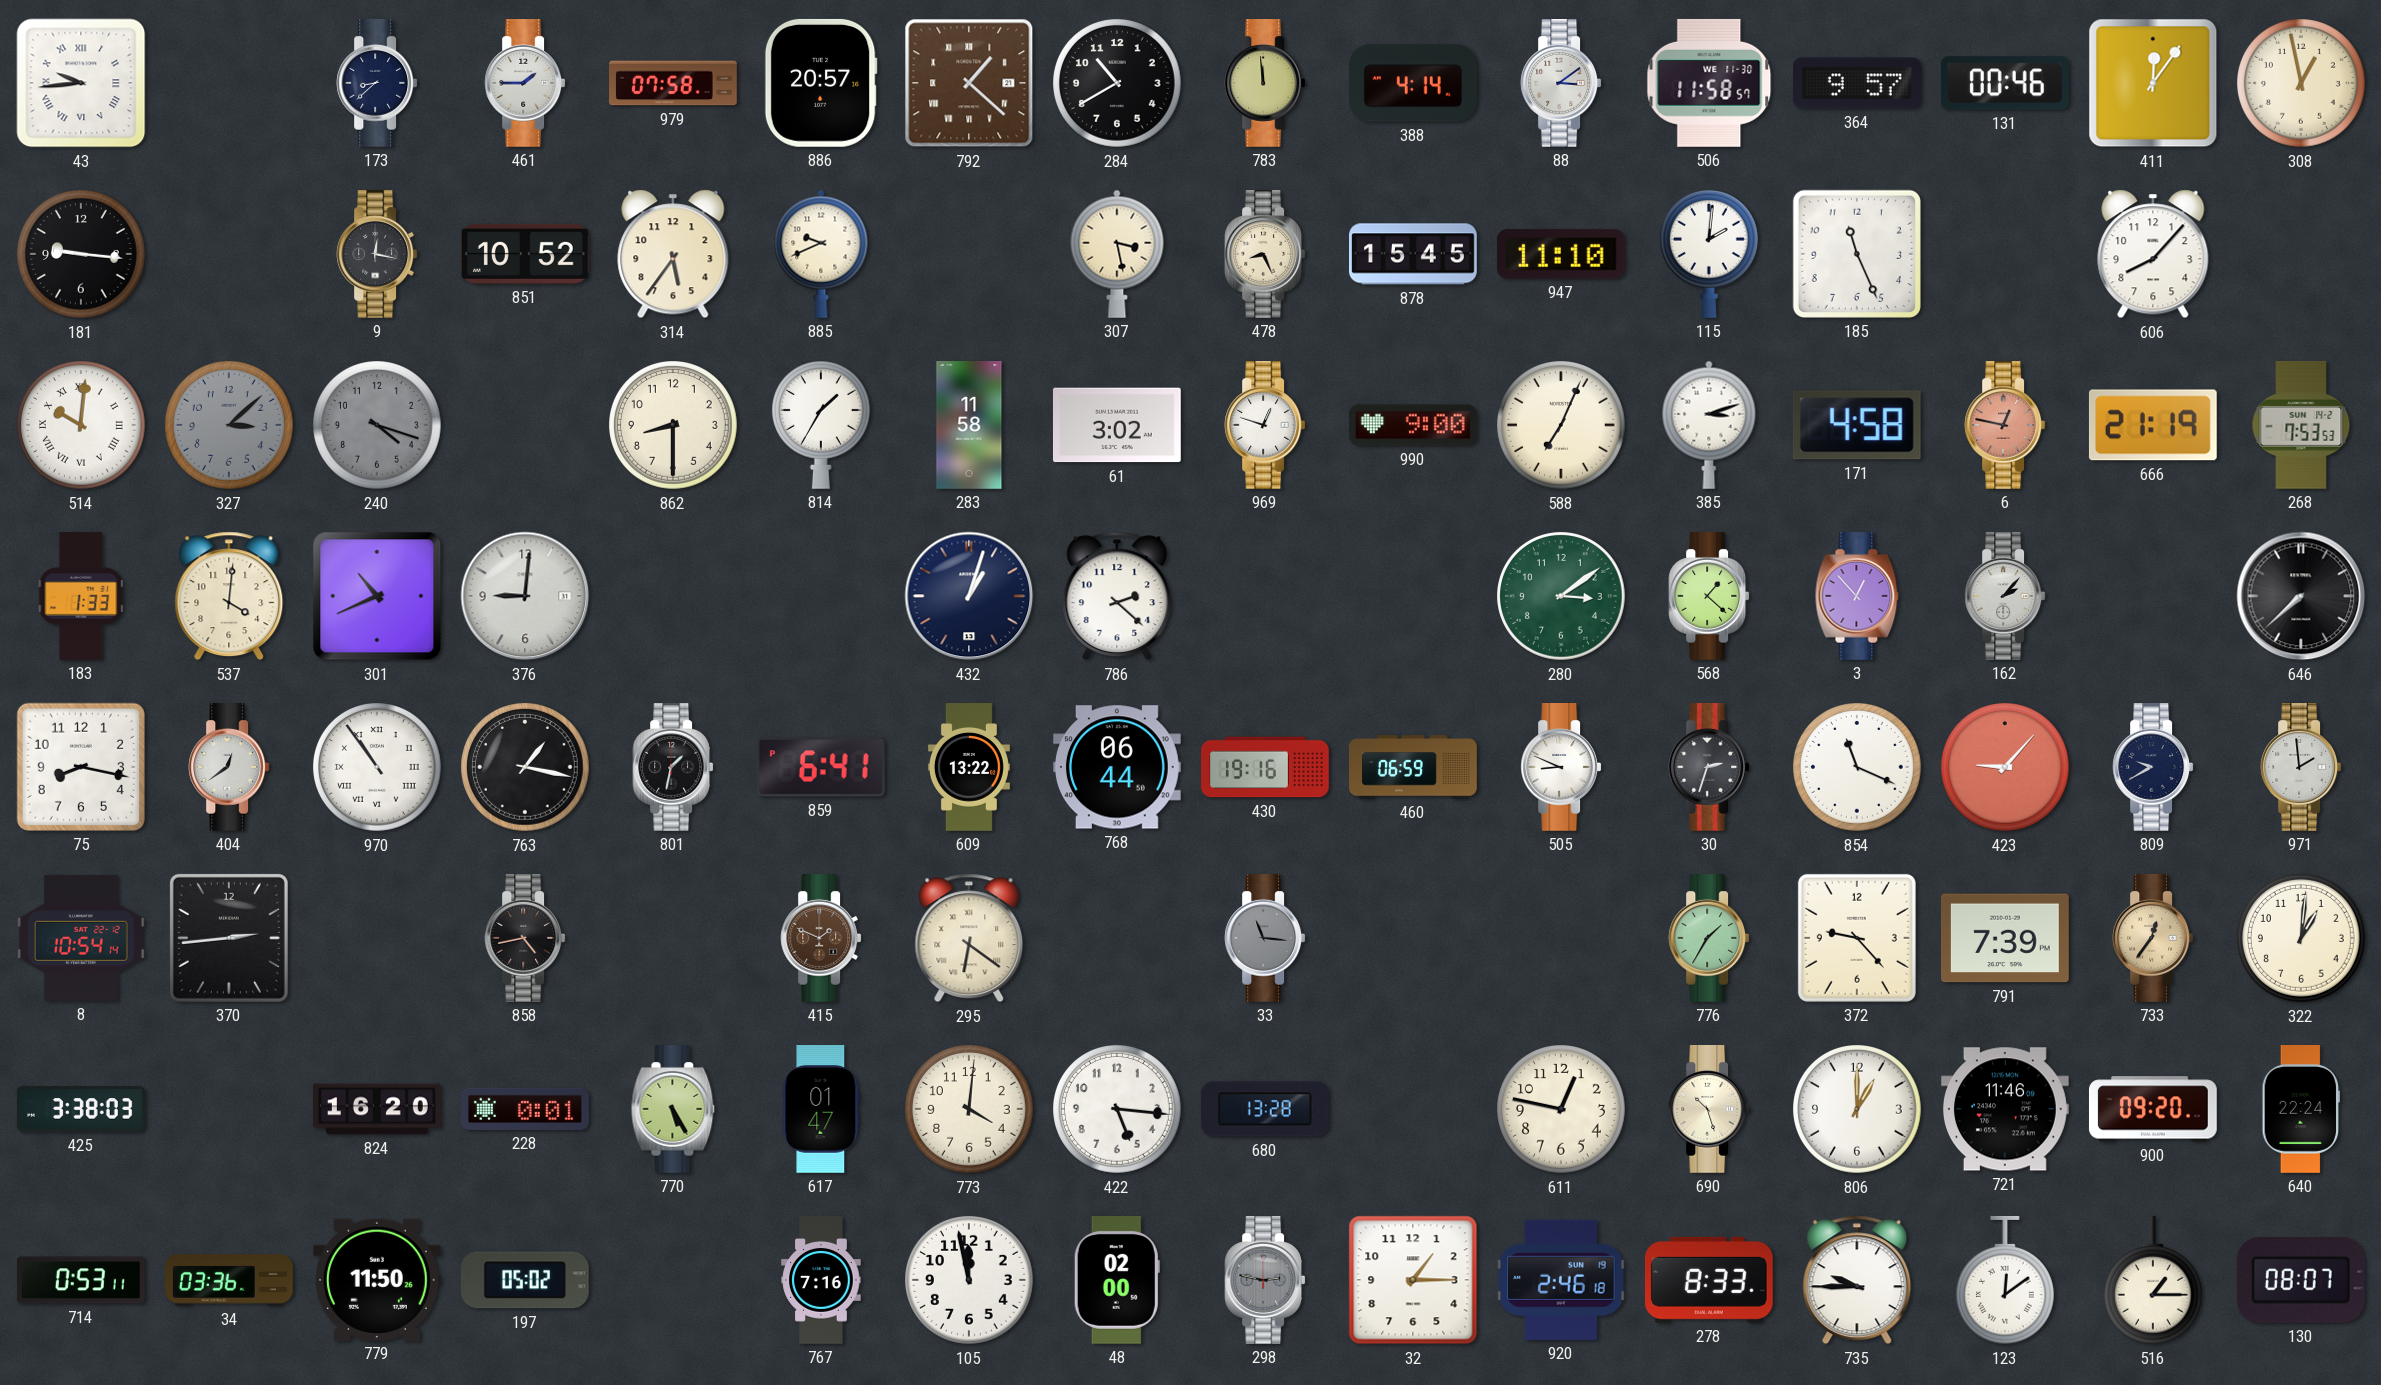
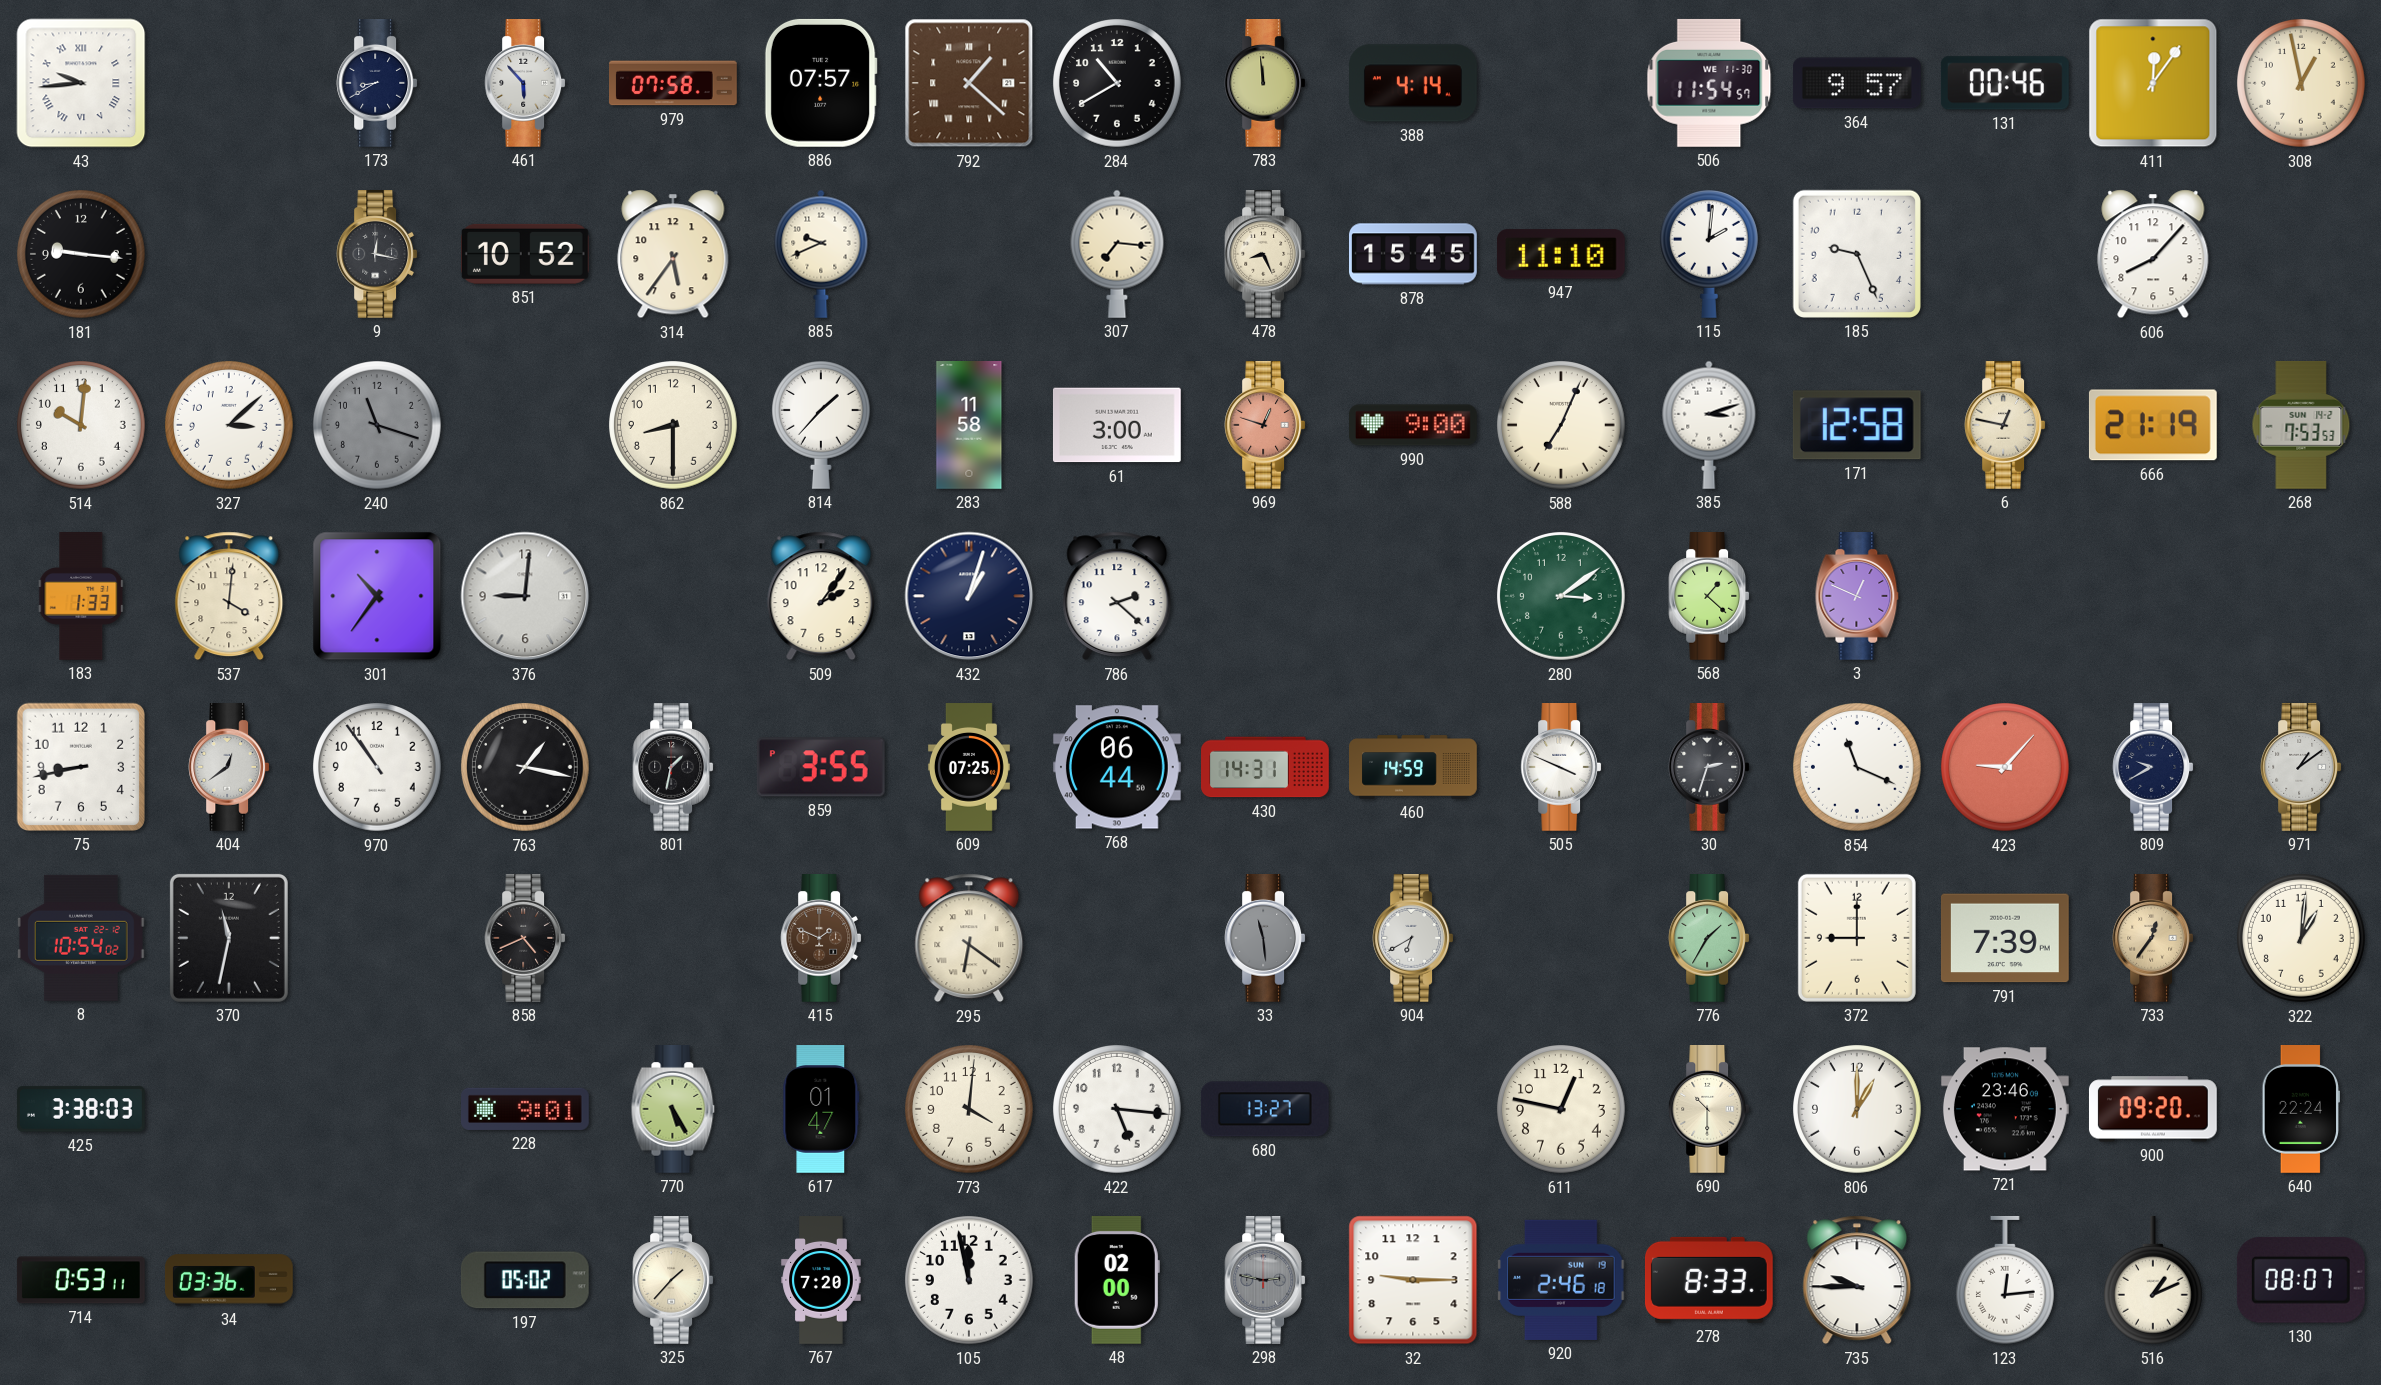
173: 8:38 -> 8:40 (377, 84)
461: 1:45 -> 5:53 (525, 84)
886: 20:57 -> 07:57 (821, 83)
88: 3:09 -> none (1561, 84)
506: 11:58 -> 11:54 (1709, 83)
307: 3:28 -> 7:16 (1117, 254)
185: 11:26 -> 9:26 (1857, 254)
514 numerals: Roman -> Arabic (82, 426)
327 dial: grey -> white (230, 426)
240: 4:18 -> 11:18 (378, 426)
814: 1:35 -> 1:37 (821, 425)
61: 3:02 -> 3:00 (1117, 425)
969 dial: white -> salmon (1265, 426)
171: 4:58 -> 12:58 (1857, 425)
6 dial: salmon -> cream (2005, 426)
301: 10:41 -> 10:36 (377, 596)
509: none -> 2:06 (821, 596)
3: 12:53 -> 12:49 (1857, 597)
162: 2:07 -> none (2005, 597)
646: 7:38 -> none (2301, 596)
75: 8:17 -> 8:43 (81, 767)
970 numerals: Roman -> Arabic (378, 768)
859: 6:41 -> 3:55 (821, 767)
609: 13:22 -> 07:25 (969, 767)
430: 19:16 -> 14:31 (1266, 767)
460: 06:59 -> 14:59 (1414, 767)
505: 8:49 -> 3:49 (1561, 768)
971: 1:59 -> 1:09 (2301, 768)
8: 10:54:14 -> 10:54:02 (81, 938)
370: 2:44 -> 11:32 (229, 938)
858: 4:43 -> 4:41 (525, 939)
33: 11:16 -> 11:29 (1265, 939)
904: none -> 6:40 (1413, 939)
372: 9:23 -> 9:00 (1857, 938)
824: 16:20 -> none (378, 1109)
228: 0:01 -> 9:01 (526, 1109)
680: 13:28 -> 13:27 (1265, 1109)
690: 10:27 -> 10:30 (1709, 1110)
721: 11:46 -> 23:46 (2005, 1109)
779: 11:50 -> none (377, 1279)
325: none -> 1:37 (673, 1281)
767: 7:16 -> 7:20 (821, 1280)
32: 1:15 -> 9:15 (1413, 1280)
123: 12:09 -> 12:14 (2005, 1280)
516: 1:15 -> 1:11 (2153, 1280)
